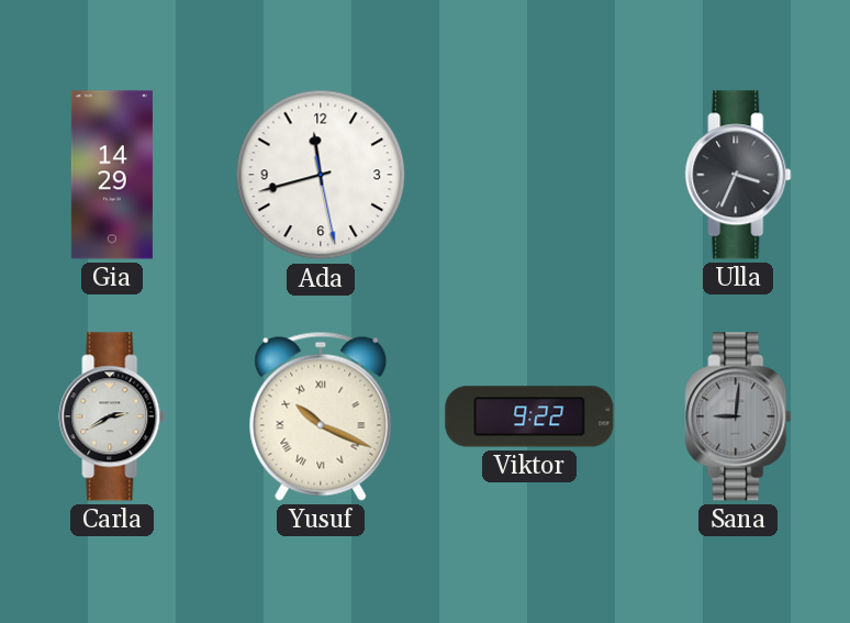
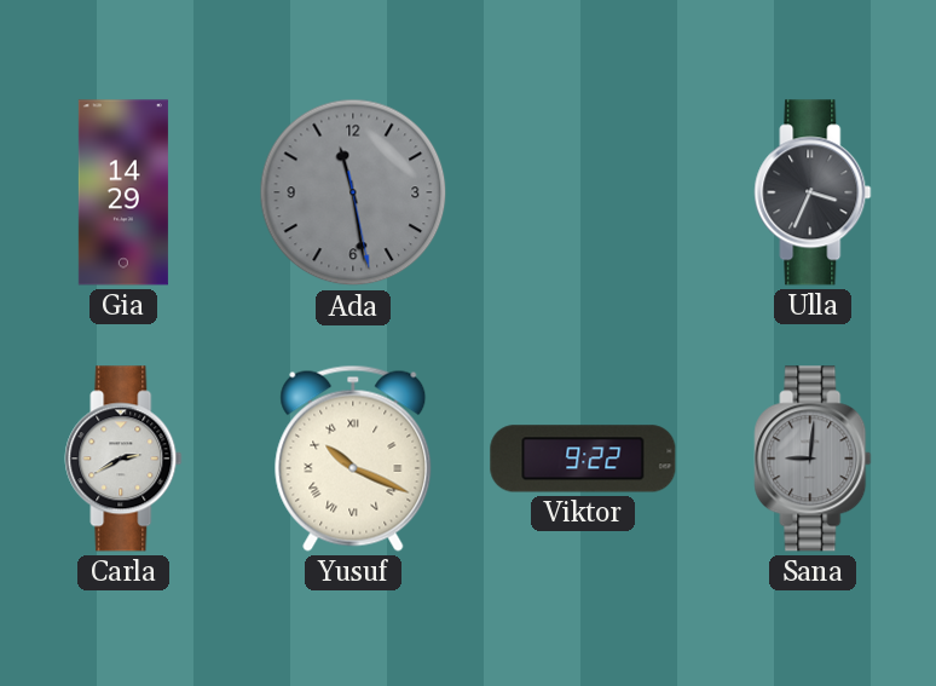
Ada: 11:42 -> 11:28 (353, 192)
Ada dial: white -> grey (353, 192)
